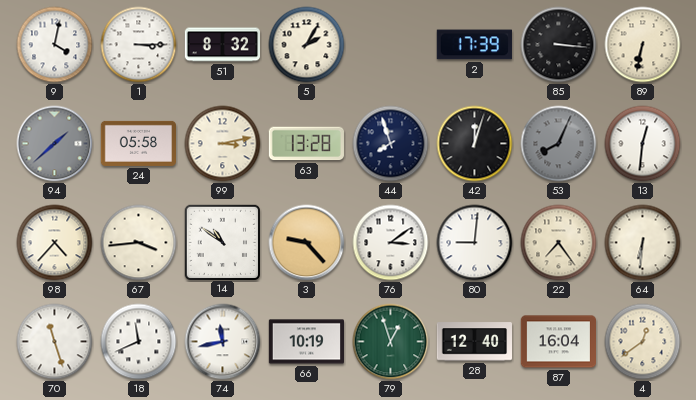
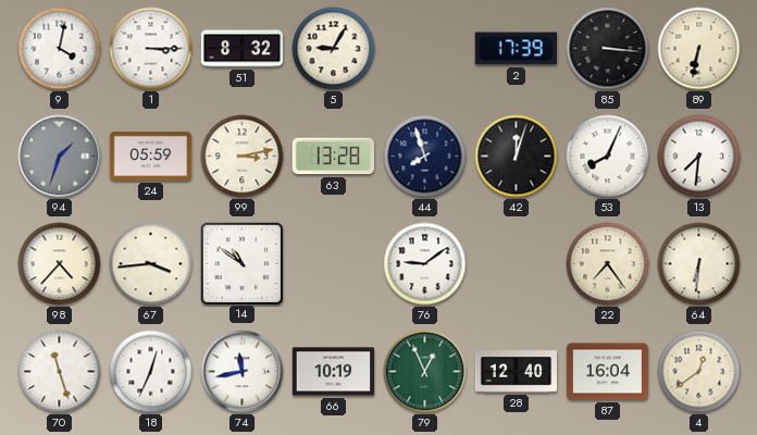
5: 2:05 -> 9:05 (334, 49)
94: 1:38 -> 1:33 (60, 157)
24: 05:58 -> 05:59 (150, 156)
53 dial: grey -> white (608, 157)
13: 12:31 -> 7:31 (699, 157)
3: 9:23 -> none (307, 243)
76: 3:09 -> 9:09 (425, 264)
80: 9:01 -> none (475, 243)
18: 11:41 -> 12:34 (151, 372)
79: 12:57 -> 12:56 (425, 372)
